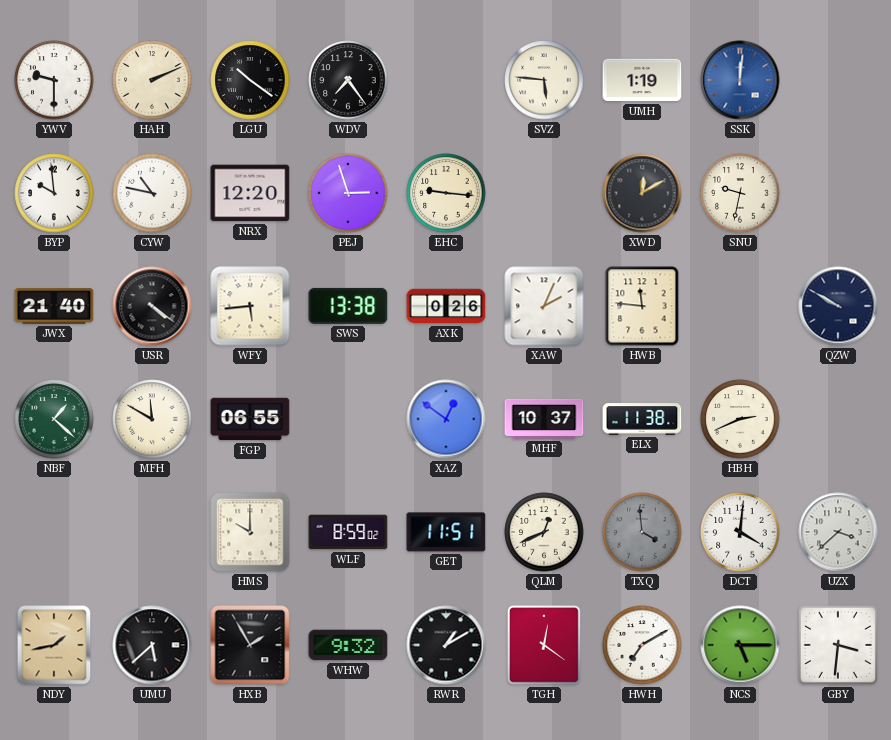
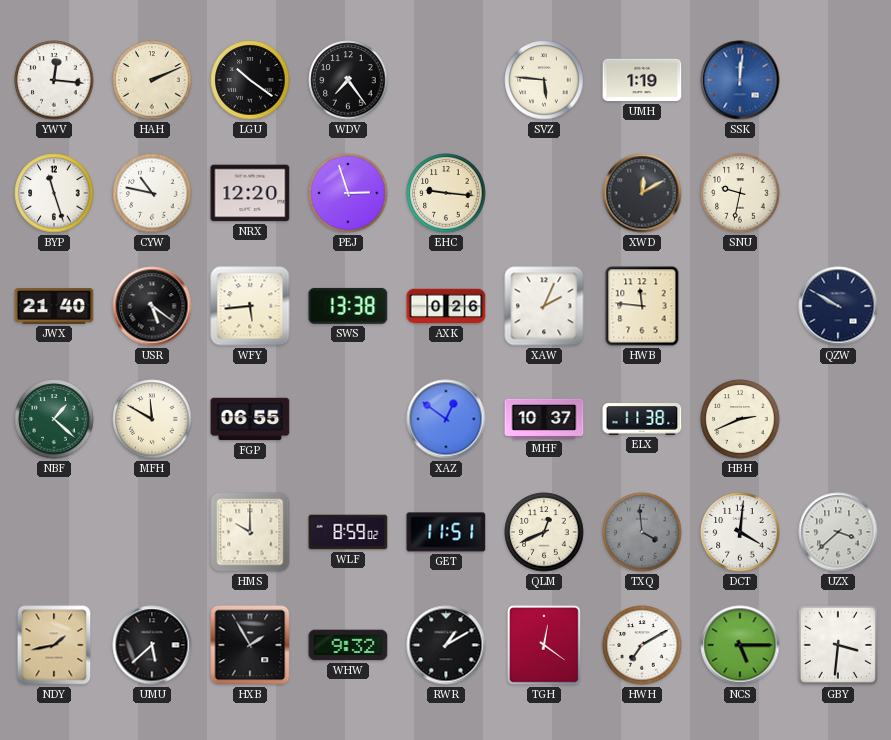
YWV: 9:30 -> 12:16 (54, 80)
BYP: 9:59 -> 11:27 (54, 193)
USR: 4:21 -> 5:21 (152, 306)
